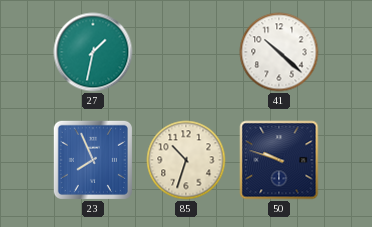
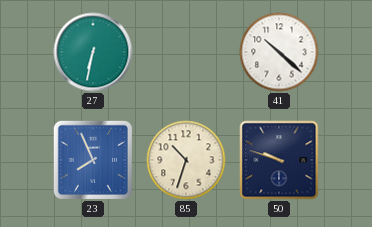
27: 1:32 -> 6:32 (93, 52)
